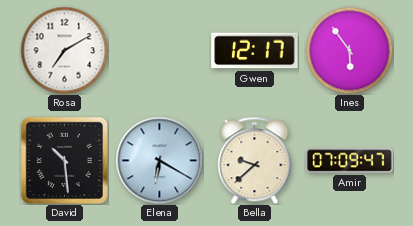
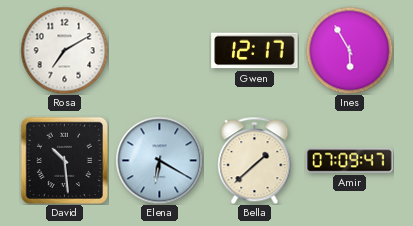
Ines: 5:54 -> 5:55 (349, 50)
Bella: 9:38 -> 1:38 (255, 160)
